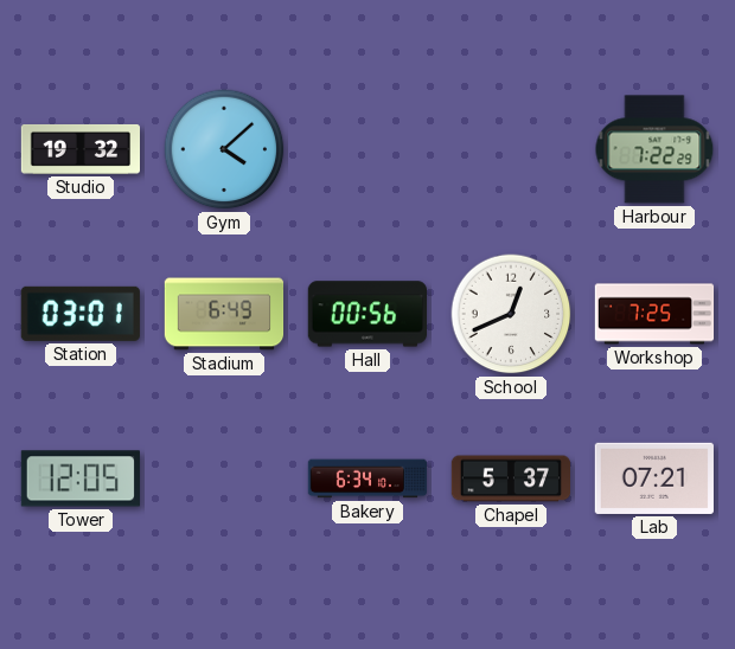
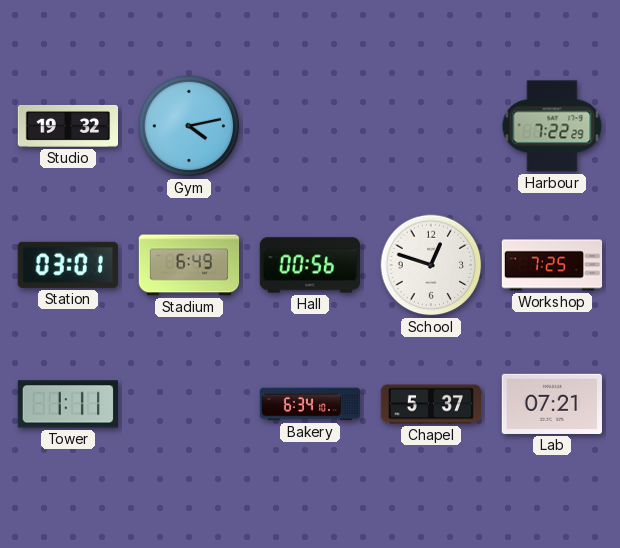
Gym: 4:08 -> 4:13 (189, 126)
School: 12:41 -> 12:48 (431, 265)
Tower: 12:05 -> 1:11 (68, 404)
